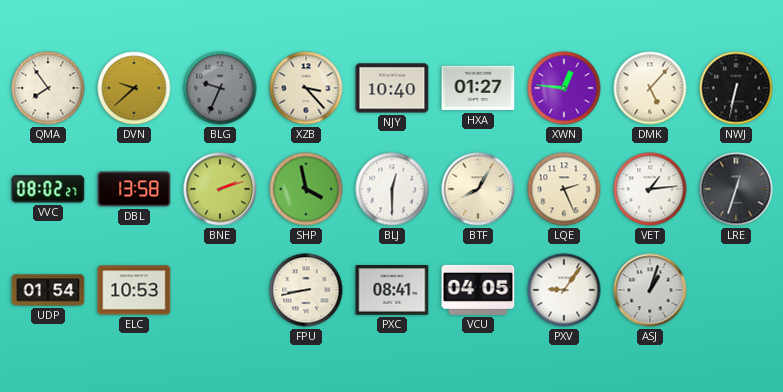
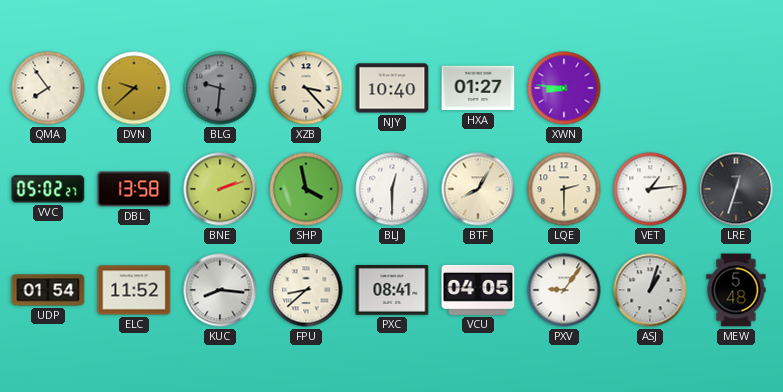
BLG: 9:34 -> 9:31 (220, 88)
XWN: 12:46 -> 8:46 (564, 88)
DMK: 5:07 -> none (650, 88)
NWJ: 6:32 -> none (736, 88)
VVC: 08:02 -> 05:02 (48, 189)
LQE: 2:26 -> 2:30 (564, 189)
ELC: 10:53 -> 11:52 (134, 290)
KUC: none -> 8:16 (220, 290)
FPU: 8:43 -> 8:38 (306, 290)
MEW: none -> 5:48 (736, 290)
